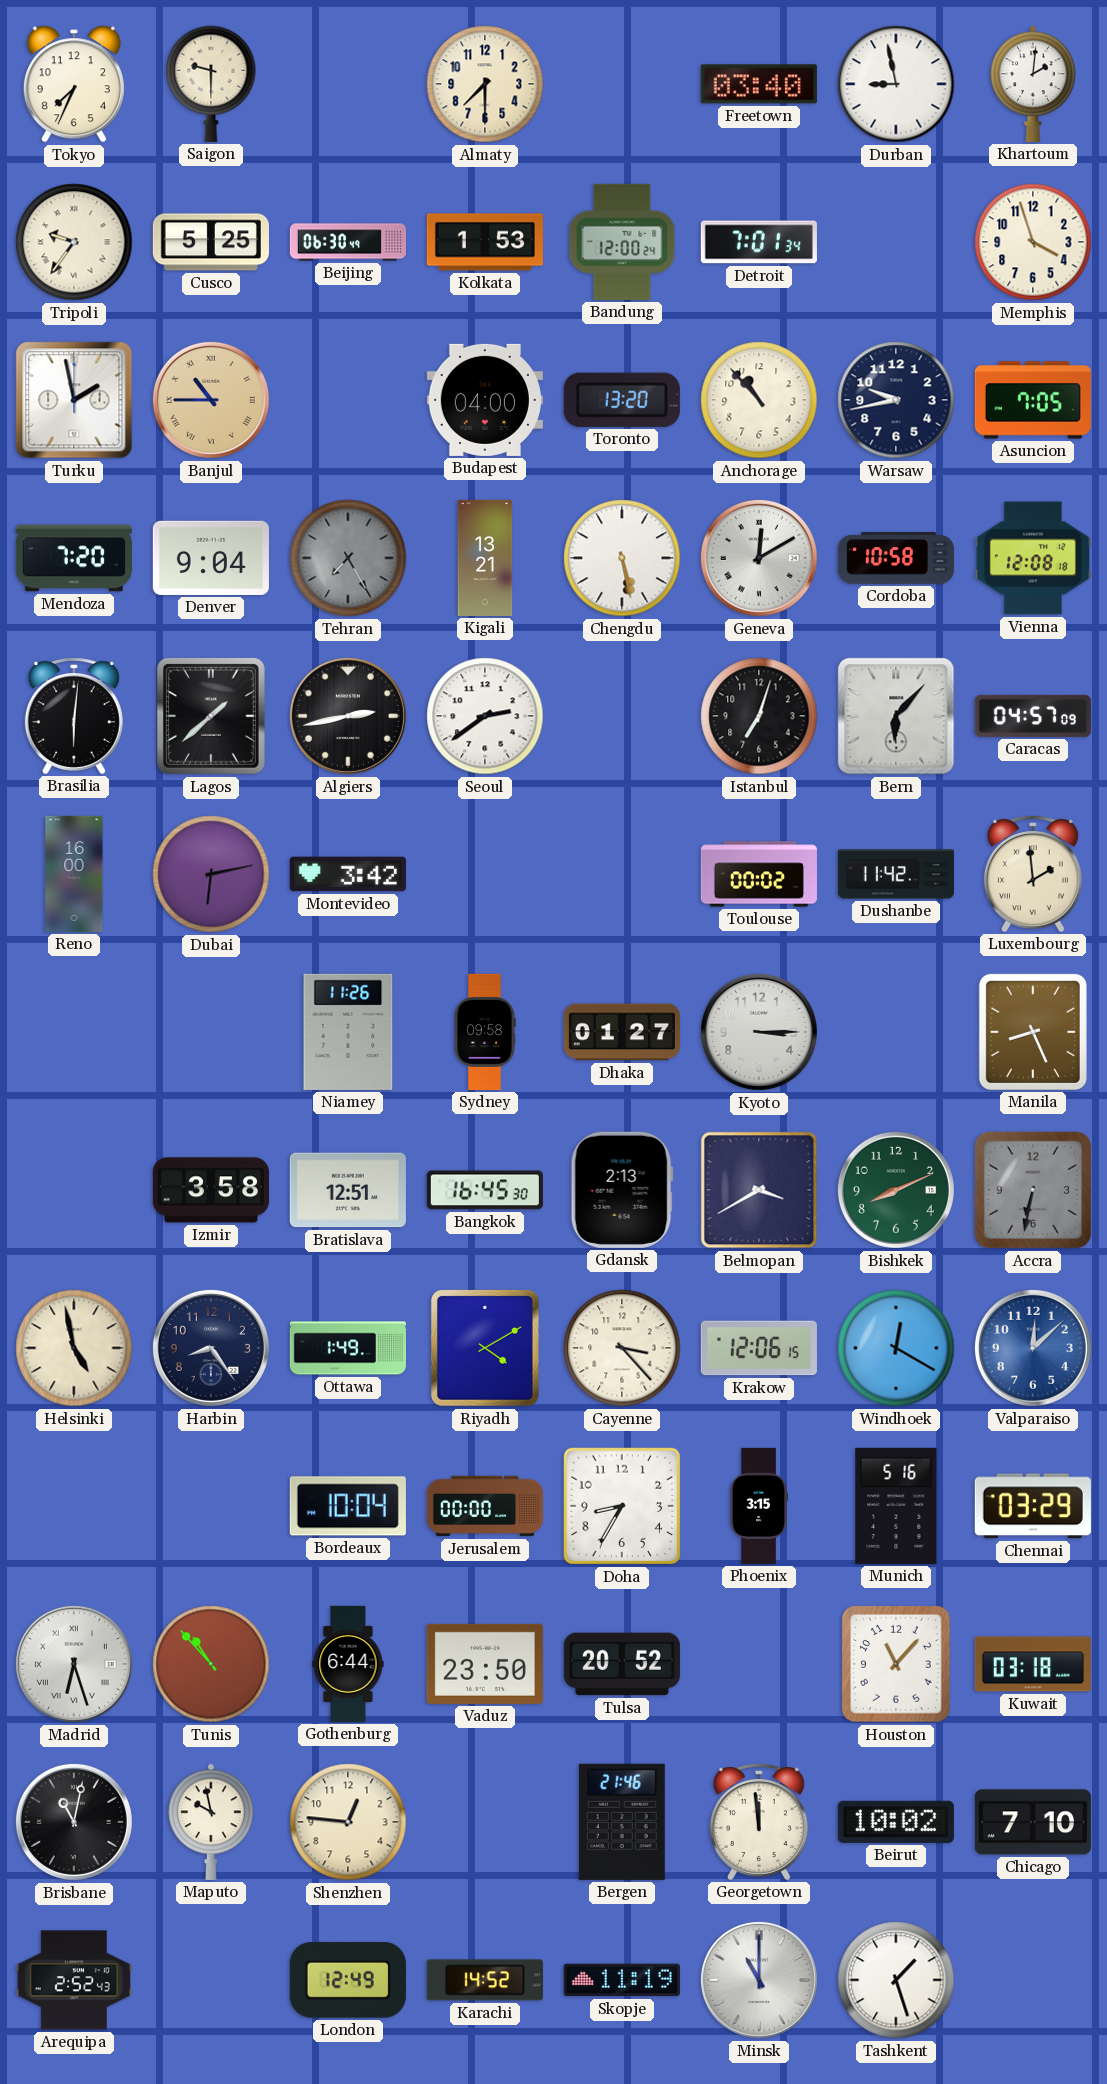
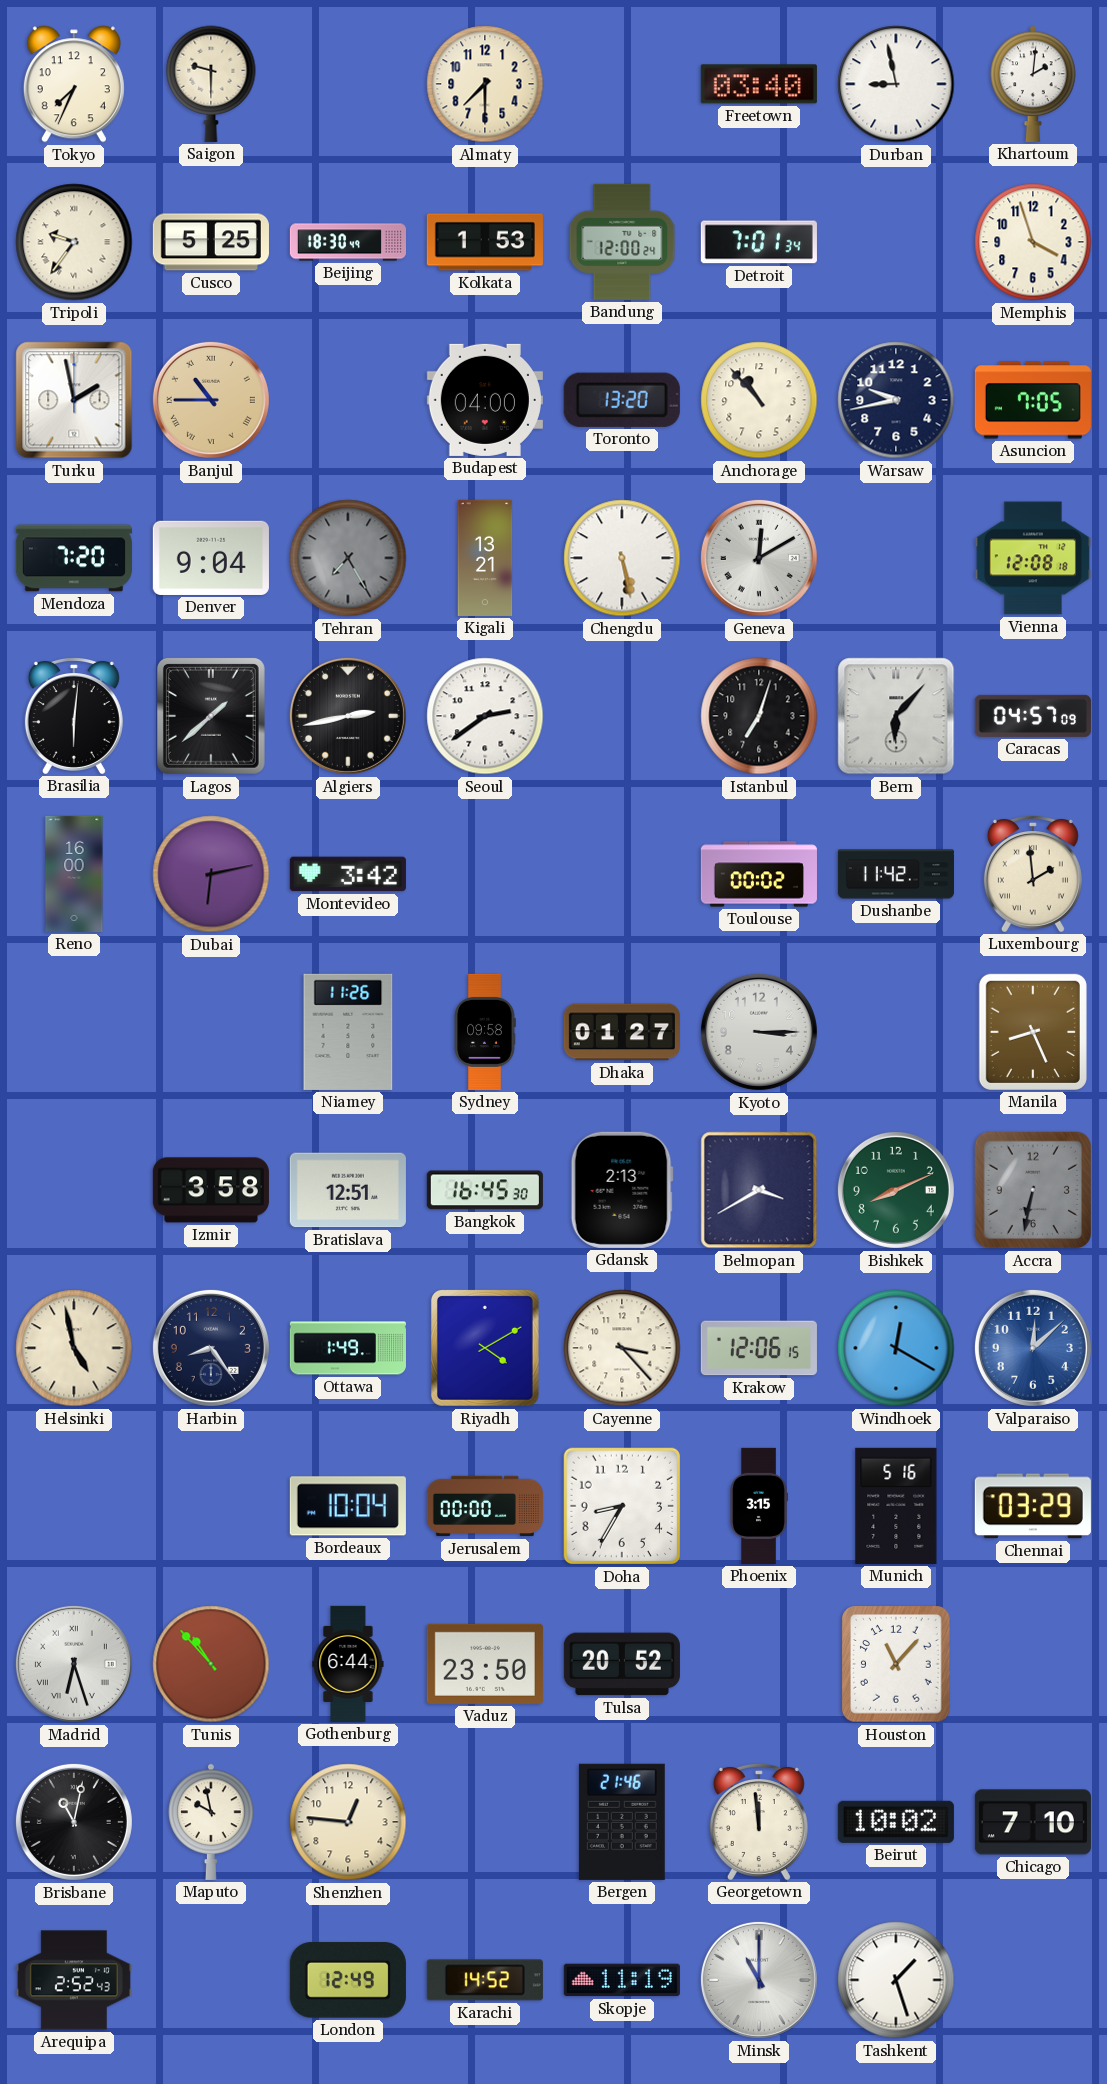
Beijing: 06:30 -> 18:30 (347, 242)
Cordoba: 10:58 -> none (896, 558)
Kuwait: 03:18 -> none (1033, 1664)
